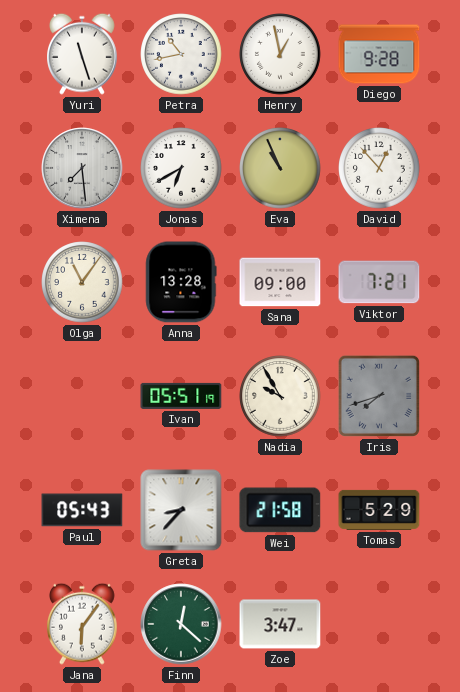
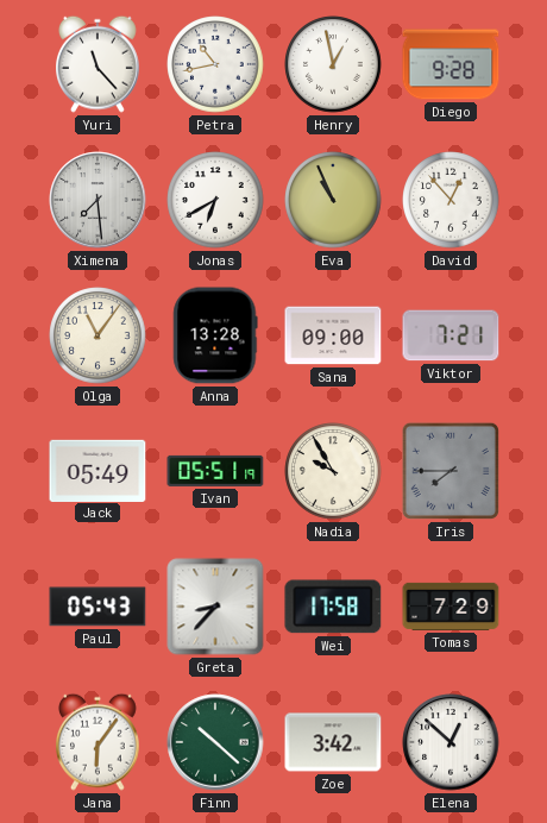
Yuri: 11:27 -> 11:23 (99, 64)
Jack: none -> 05:49 (98, 470)
Iris: 7:42 -> 7:45 (451, 471)
Wei: 21:58 -> 17:58 (333, 607)
Tomas: 5:29 -> 7:29 (451, 607)
Finn: 12:22 -> 10:22 (215, 742)
Zoe: 3:47 -> 3:42 (333, 742)
Elena: none -> 12:52 (451, 742)
